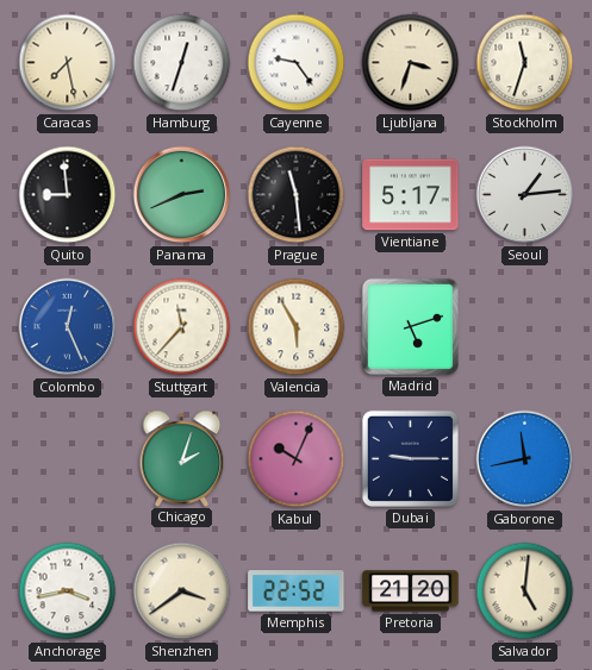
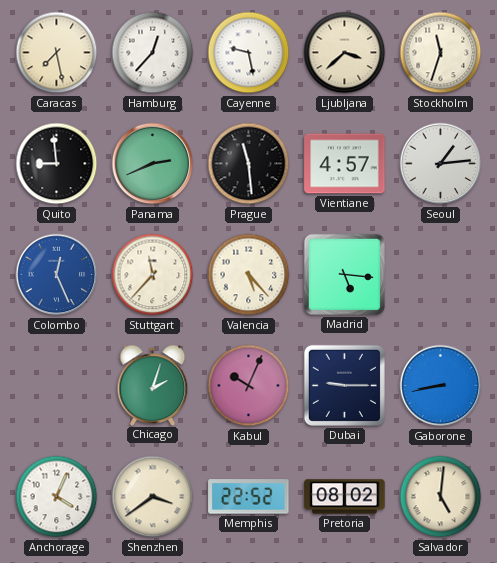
Hamburg: 12:33 -> 12:37 (153, 53)
Cayenne: 9:24 -> 9:28 (249, 53)
Ljubljana: 3:33 -> 3:38 (345, 53)
Vientiane: 5:17 -> 4:57 (345, 164)
Valencia: 5:55 -> 5:23 (249, 275)
Madrid: 5:12 -> 5:16 (344, 274)
Gaborone: 11:43 -> 8:43 (441, 386)
Anchorage: 3:43 -> 4:04 (57, 497)
Pretoria: 21:20 -> 08:02 (345, 497)
